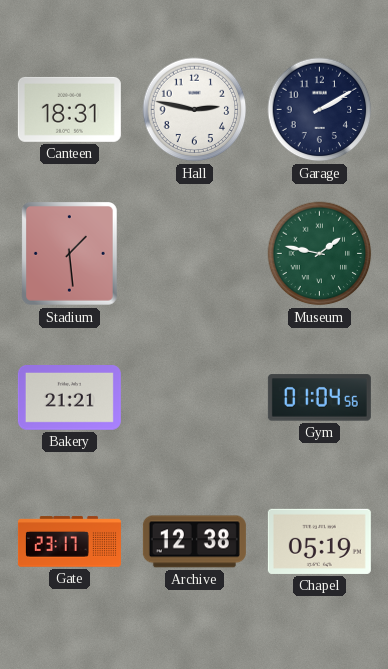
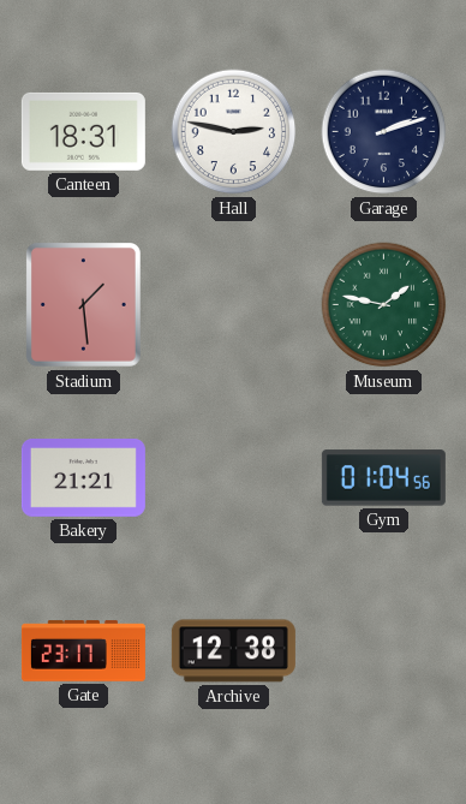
Garage: 2:10 -> 2:12 (384, 132)
Chapel: 05:19 -> none (319, 541)
